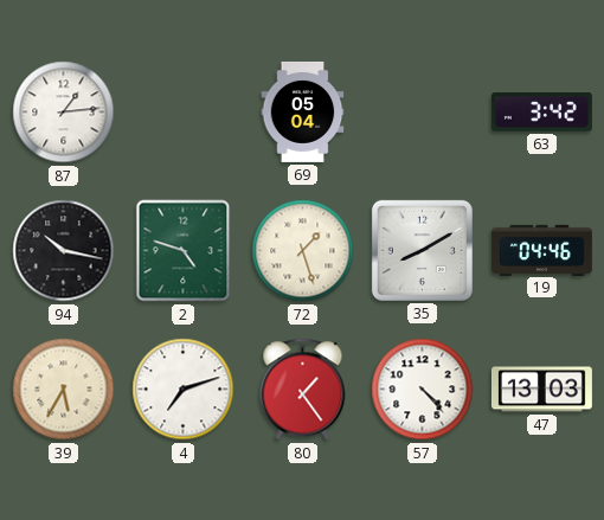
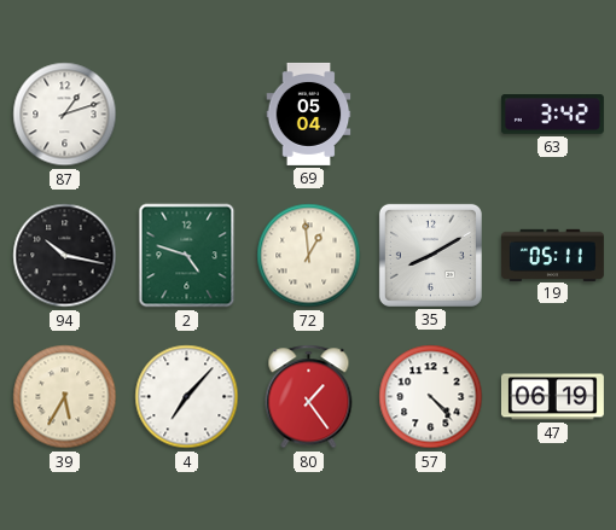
87: 1:14 -> 1:12 (65, 115)
72: 1:27 -> 12:59 (309, 256)
19: 04:46 -> 05:11 (552, 255)
4: 7:12 -> 7:07 (187, 397)
47: 13:03 -> 06:19 (552, 397)
